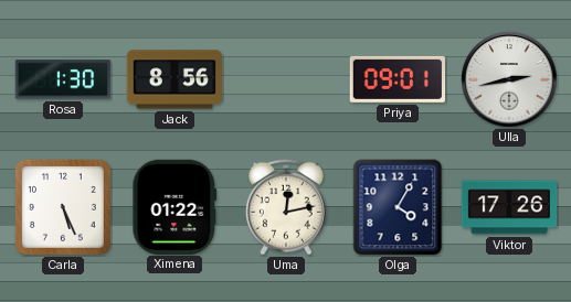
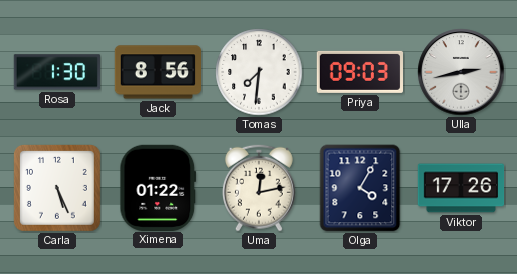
Tomas: none -> 7:31 (259, 72)
Priya: 09:01 -> 09:03 (359, 72)
